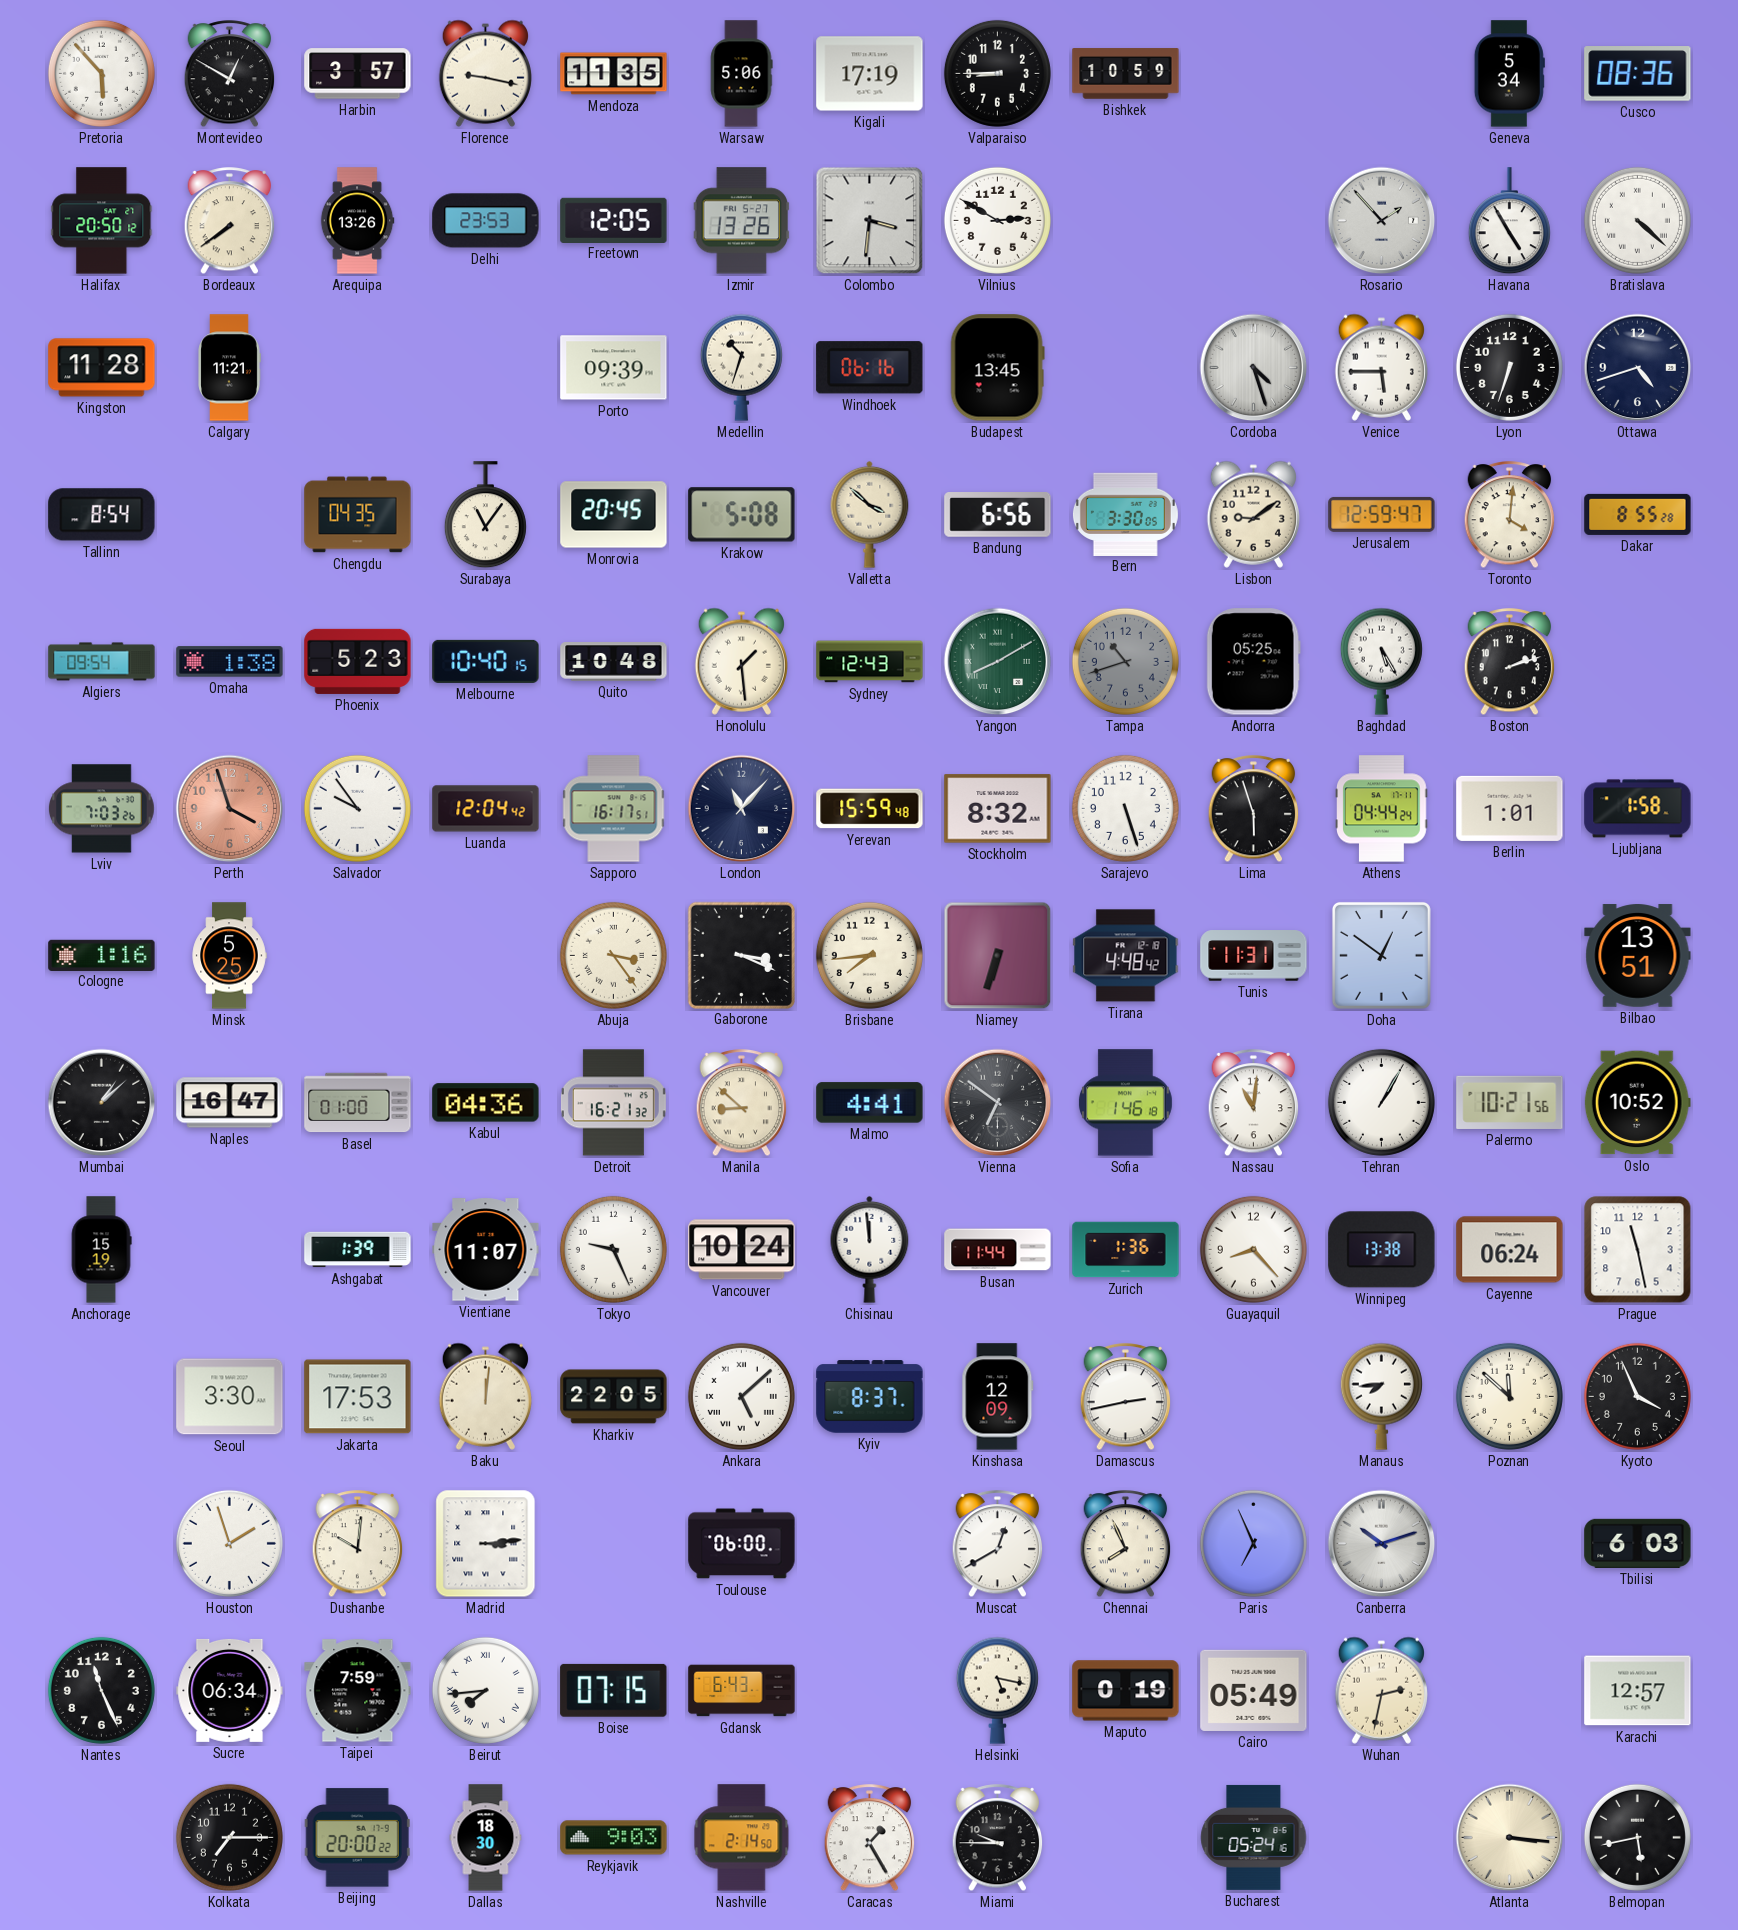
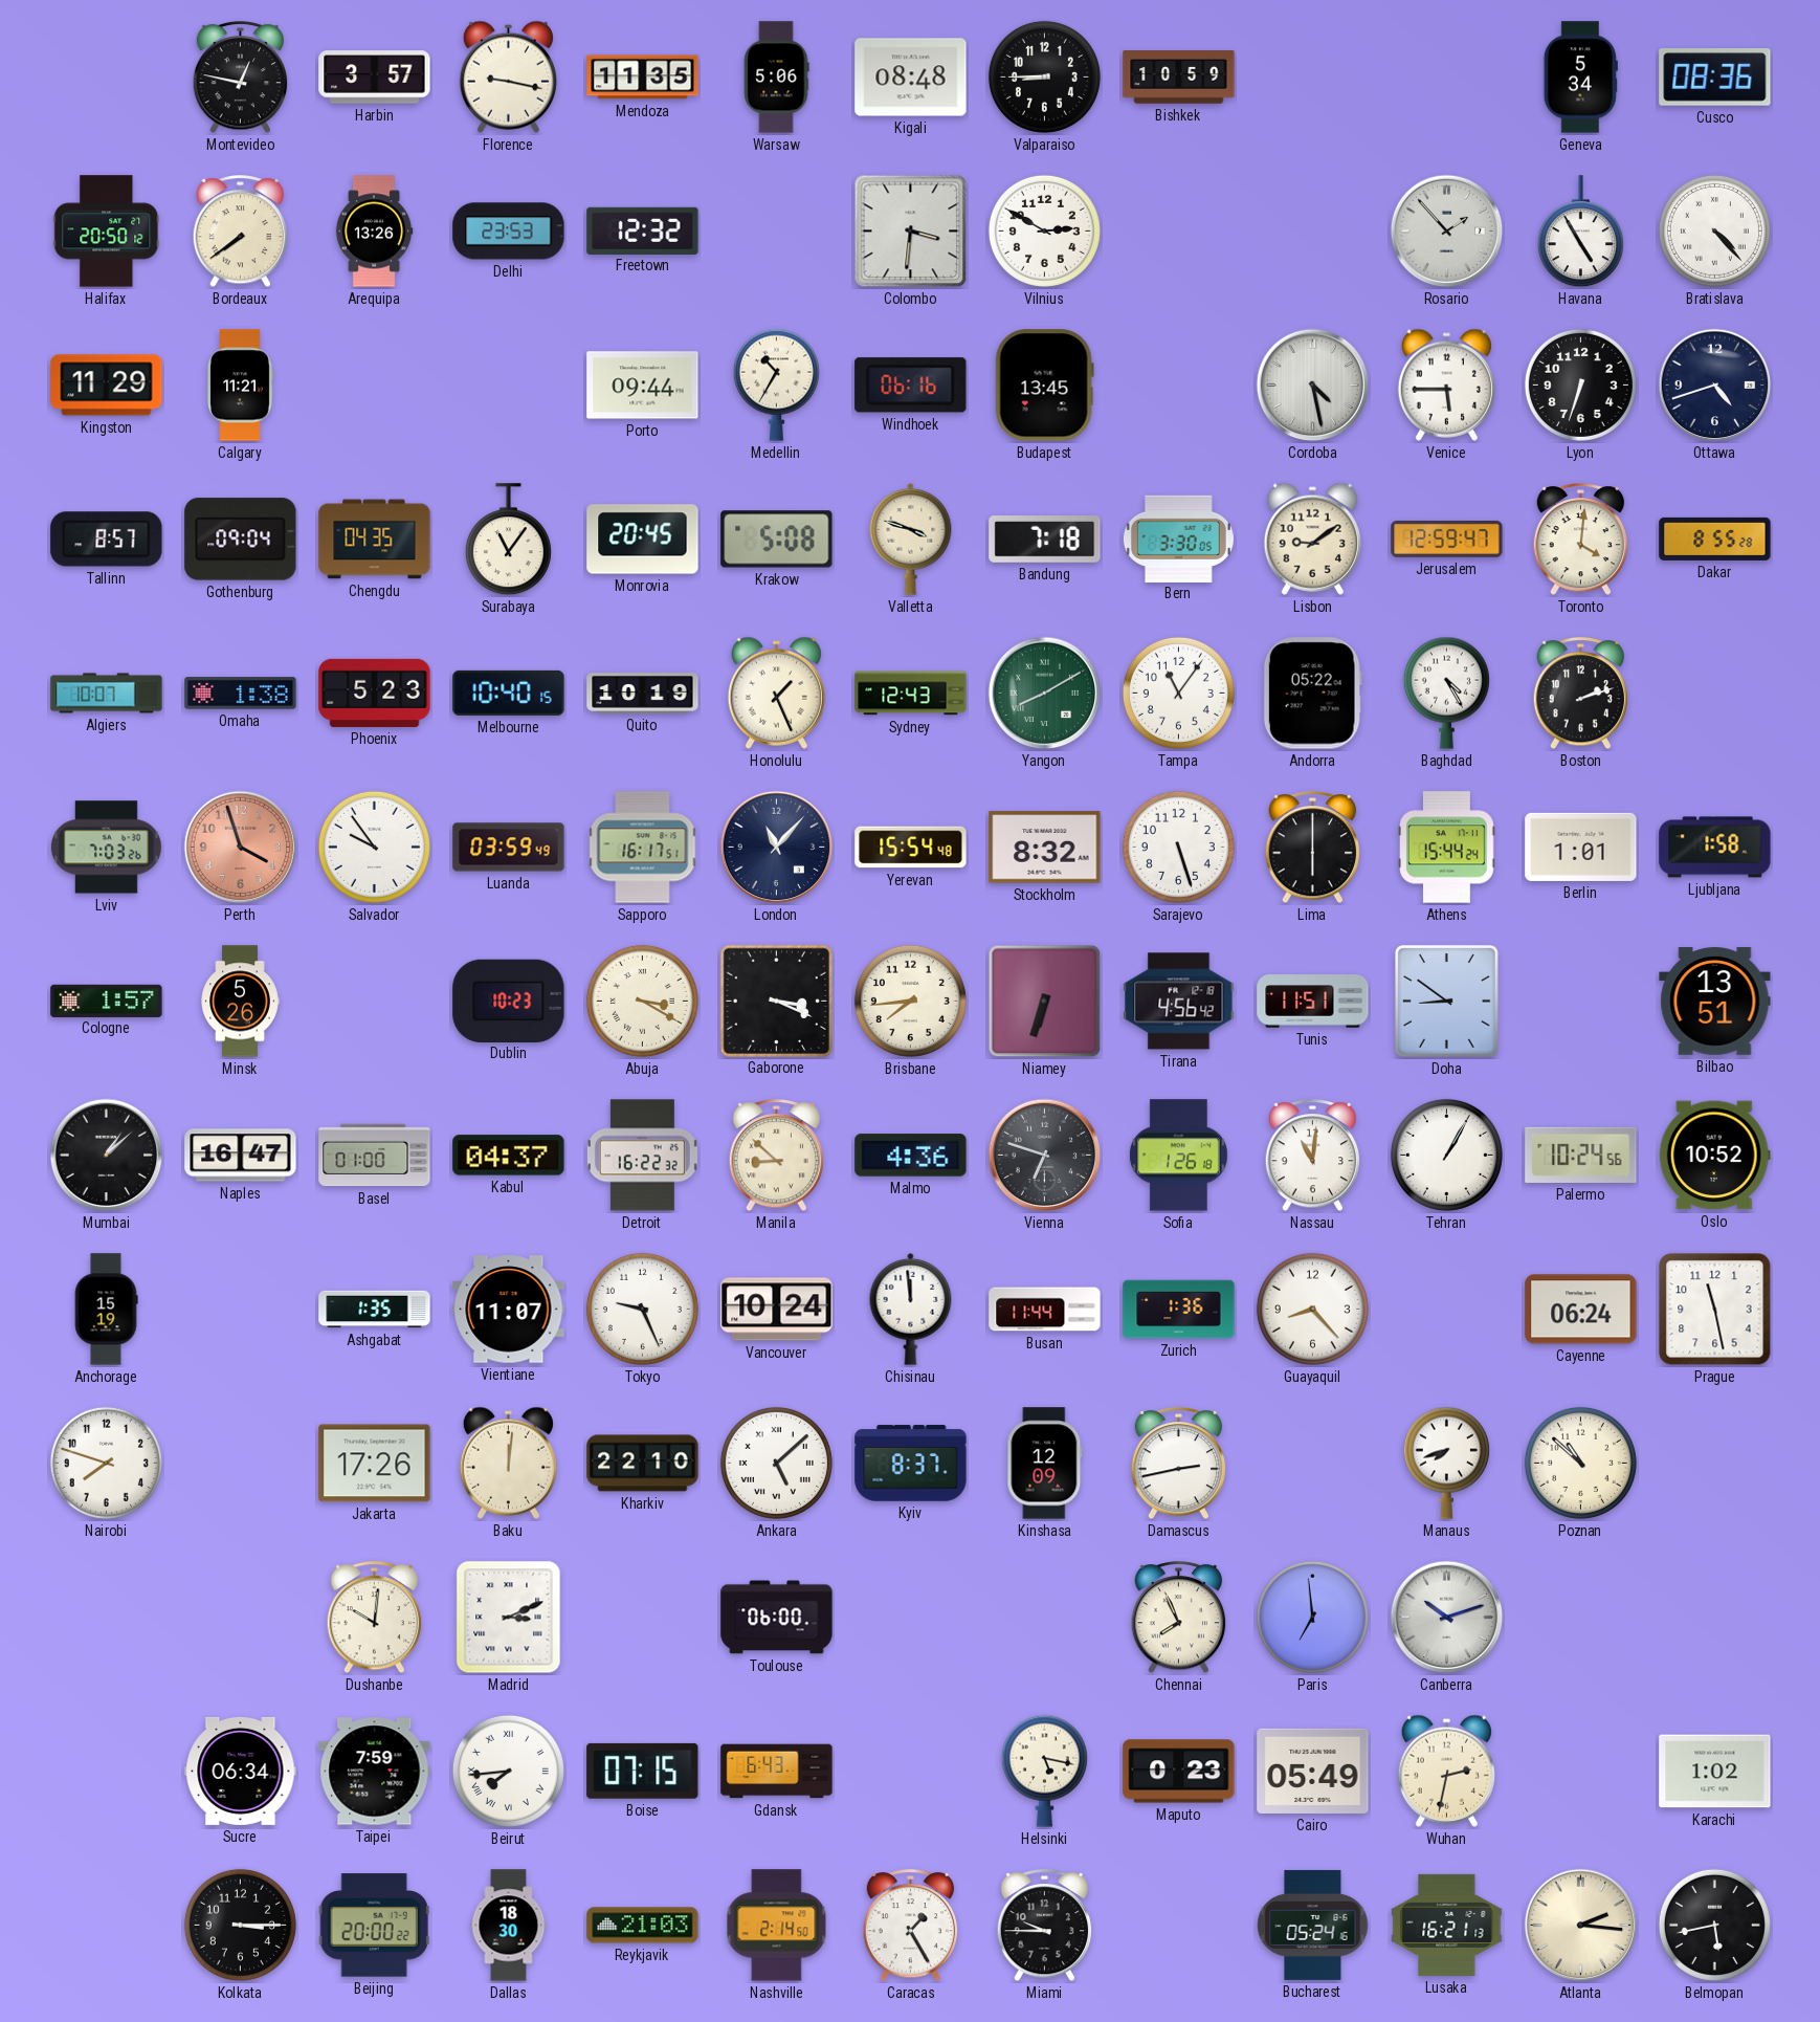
Pretoria: 5:53 -> none (101, 73)
Montevideo: 12:50 -> 12:47 (241, 78)
Kigali: 17:19 -> 08:48 (911, 78)
Freetown: 12:05 -> 12:32 (643, 230)
Izmir: 13:26 -> none (742, 221)
Bratislava: 4:22 -> 4:23 (1714, 230)
Kingston: 11:28 -> 11:29 (107, 386)
Porto: 09:39 -> 09:44 (643, 386)
Medellin: 10:33 -> 10:35 (776, 384)
Cordoba: 4:27 -> 4:28 (1313, 386)
Tallinn: 8:54 -> 8:57 (107, 540)
Gothenburg: none -> 09:04 (241, 540)
Valletta: 3:52 -> 3:48 (911, 539)
Bandung: 6:56 -> 7:18 (1045, 540)
Algiers: 09:54 -> 10:07 (107, 694)
Quito: 10:48 -> 10:19 (643, 694)
Honolulu: 1:29 -> 1:26 (776, 693)
Tampa: 10:42 -> 11:06 (1178, 693)
Tampa dial: grey -> white (1178, 693)
Andorra: 05:25 -> 05:22 (1312, 694)
Baghdad: 5:25 -> 4:25 (1446, 693)
Luanda: 12:04 -> 03:59 (509, 848)
Yerevan: 15:59 -> 15:54 (911, 848)
Lima: 5:57 -> 6:00 (1313, 848)
Athens: 04:44 -> 15:44 (1447, 848)
Cologne: 1:16 -> 1:57 (107, 1001)
Minsk: 5:25 -> 5:26 (240, 1002)
Dublin: none -> 10:23 (509, 1001)
Abuja: 3:24 -> 3:20 (642, 1001)
Tirana: 4:48 -> 4:56 (1179, 1002)
Tunis: 11:31 -> 11:51 (1313, 1002)
Doha: 12:51 -> 8:51 (1446, 1001)
Kabul: 04:36 -> 04:37 (509, 1156)
Detroit: 16:21 -> 16:22 (642, 1156)
Malmo: 4:41 -> 4:36 (911, 1156)
Vienna: 6:51 -> 6:48 (1045, 1156)
Sofia: 1:46 -> 1:26 (1178, 1156)
Palermo: 10:21 -> 10:24 (1581, 1155)
Ashgabat: 1:39 -> 1:35 (375, 1310)
Winnipeg: 13:38 -> none (1382, 1250)
Nairobi: none -> 7:48 (106, 1463)
Seoul: 3:30 -> none (230, 1397)
Jakarta: 17:53 -> 17:26 (375, 1464)
Kharkiv: 22:05 -> 22:10 (643, 1464)
Manaus: 7:44 -> 7:42 (1446, 1463)
Poznan: 11:52 -> 10:52 (1580, 1463)
Kyoto: 3:56 -> none (1637, 1396)
Houston: 1:57 -> none (229, 1543)
Madrid: 3:14 -> 3:11 (509, 1618)
Muscat: 12:40 -> none (998, 1544)
Paris: 6:56 -> 6:59 (1312, 1617)
Tbilisi: 6:03 -> none (1638, 1543)
Nantes: 11:26 -> none (101, 1690)
Maputo: 0:19 -> 0:23 (1179, 1772)
Karachi: 12:57 -> 1:02 (1715, 1772)
Kolkata: 7:15 -> 3:15 (240, 1925)
Reykjavik: 9:03 -> 21:03 (643, 1926)
Lusaka: none -> 16:21 (1447, 1925)
Atlanta: 3:16 -> 2:16 (1581, 1926)
